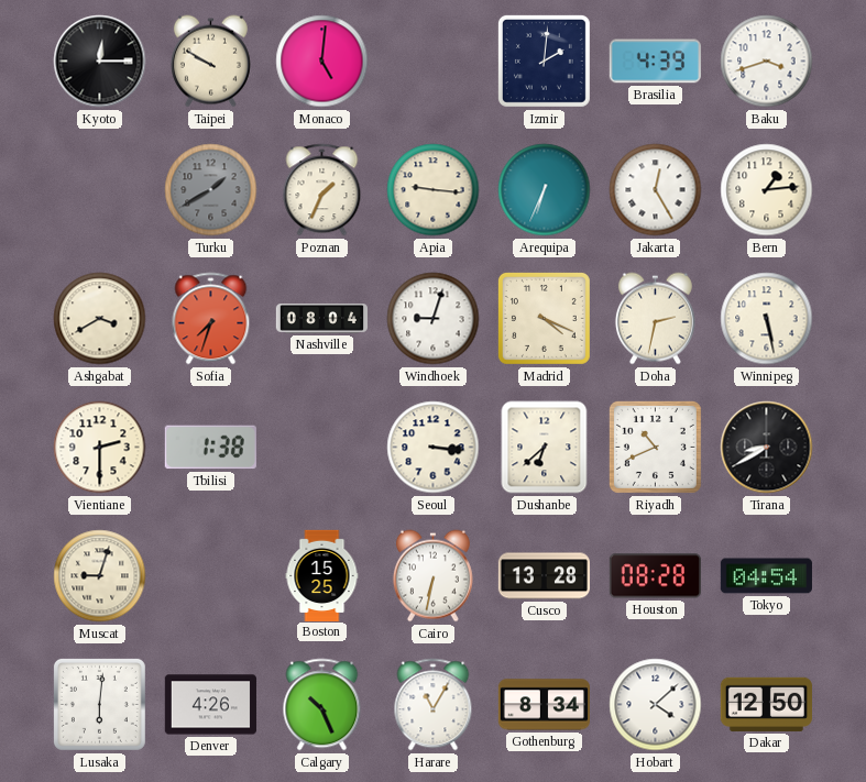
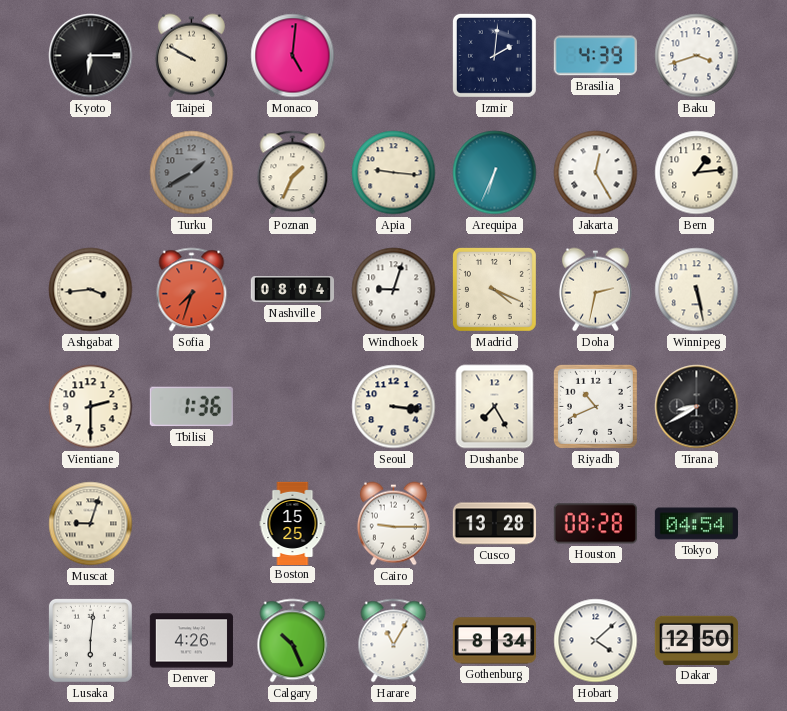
Kyoto: 12:15 -> 6:15 (91, 56)
Ashgabat: 3:40 -> 3:44 (91, 290)
Tbilisi: 1:38 -> 1:36 (191, 407)
Dushanbe: 6:38 -> 7:25 (495, 407)
Cairo: 6:32 -> 9:15 (393, 524)
